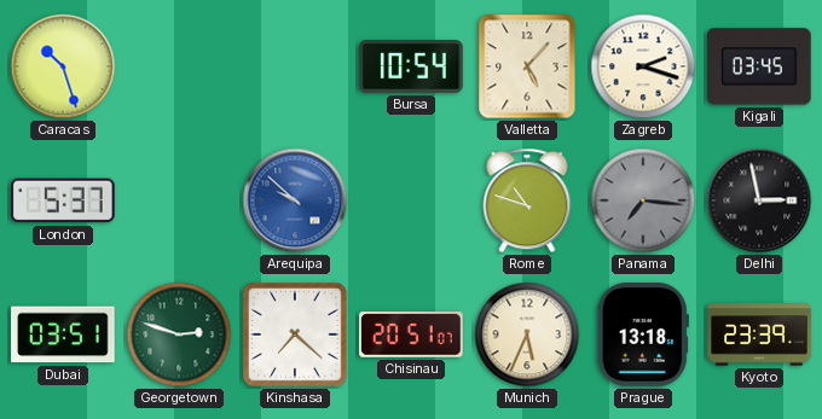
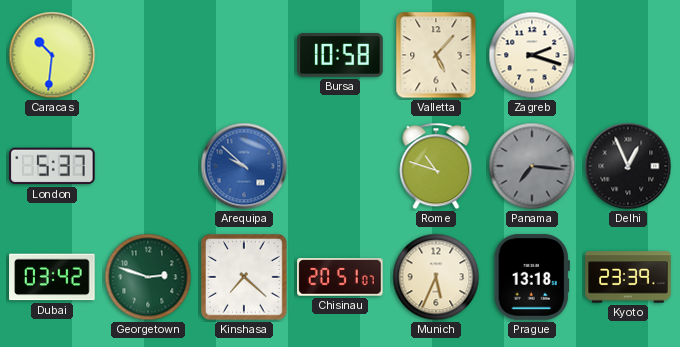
Caracas: 10:27 -> 10:31 (52, 55)
Bursa: 10:54 -> 10:58 (340, 56)
Kigali: 03:45 -> none (759, 66)
Delhi: 2:58 -> 12:56 (628, 166)
Dubai: 03:51 -> 03:42 (52, 277)
